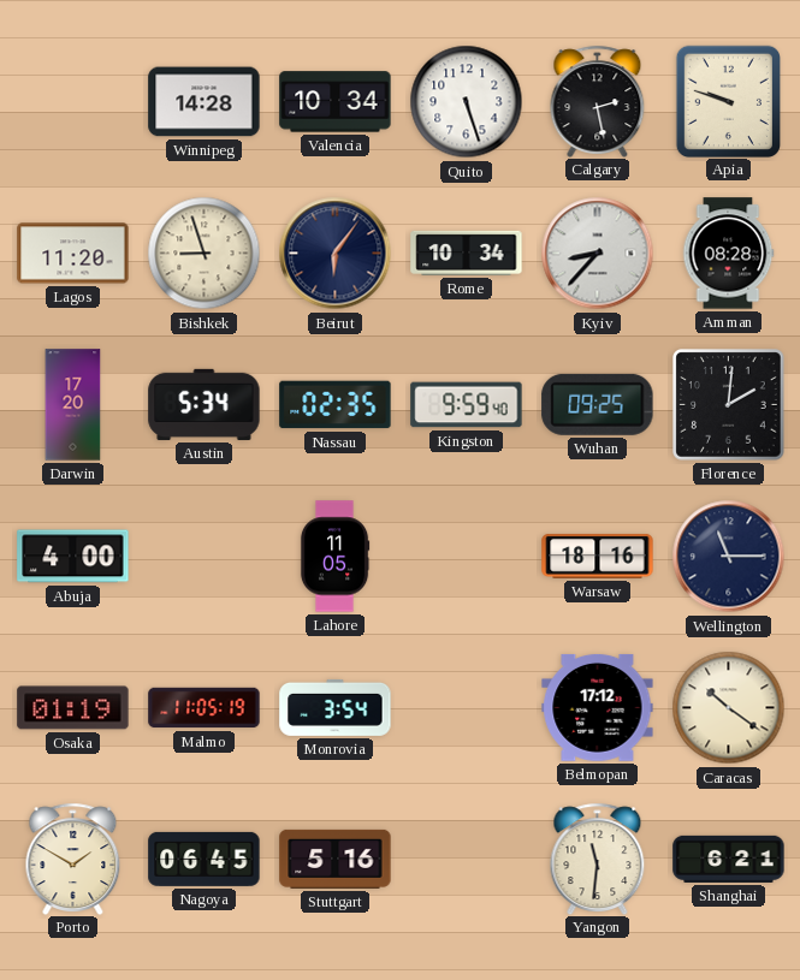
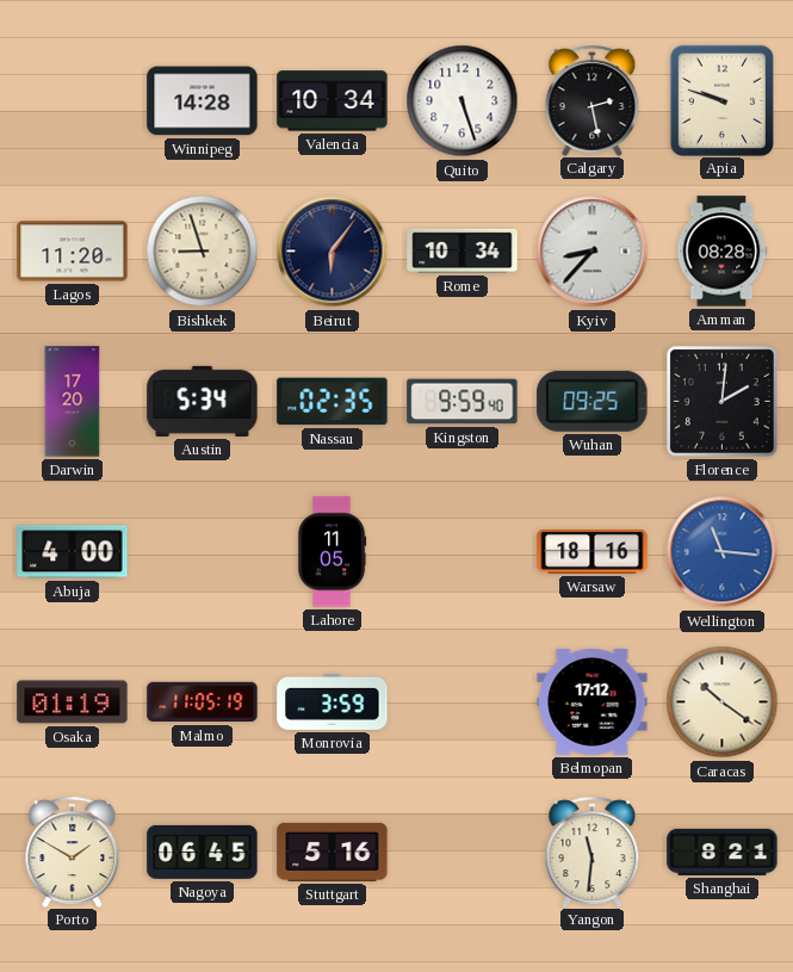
Wellington: 11:15 -> 11:16 (723, 552)
Wellington dial: navy -> blue (723, 552)
Monrovia: 3:54 -> 3:59 (333, 701)
Shanghai: 6:21 -> 8:21 (723, 852)
